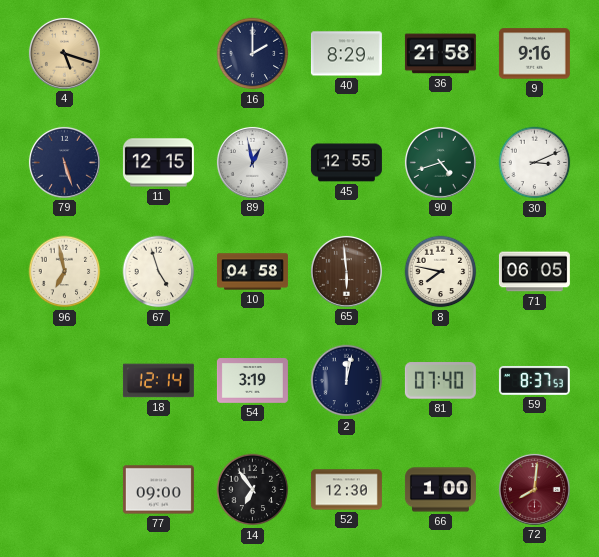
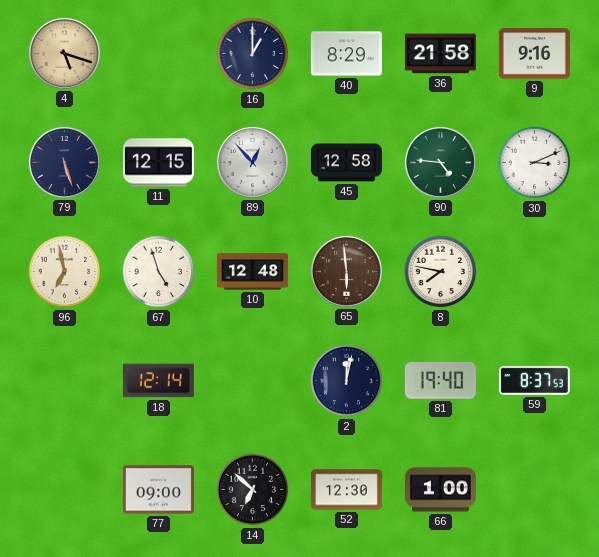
16: 2:00 -> 1:00 (253, 54)
89: 12:58 -> 12:53 (252, 162)
45: 12:55 -> 12:58 (346, 163)
90: 4:42 -> 4:46 (440, 162)
10: 04:58 -> 12:48 (252, 272)
71: 06:05 -> none (534, 272)
54: 3:19 -> none (252, 381)
81: 07:40 -> 19:40 (440, 381)
14: 6:54 -> 6:52 (253, 490)
72: 8:01 -> none (534, 489)
